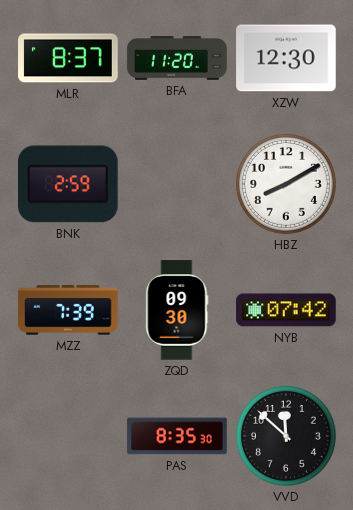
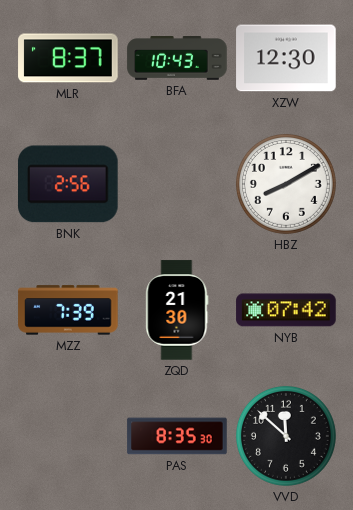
BFA: 11:20 -> 10:43 (177, 58)
BNK: 2:59 -> 2:56 (69, 184)
ZQD: 09:30 -> 21:30 (177, 310)
